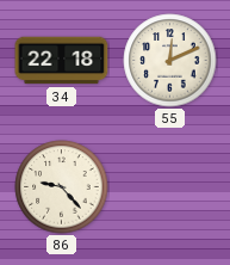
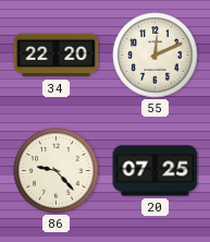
34: 22:18 -> 22:20 (57, 56)
20: none -> 07:25 (156, 171)
